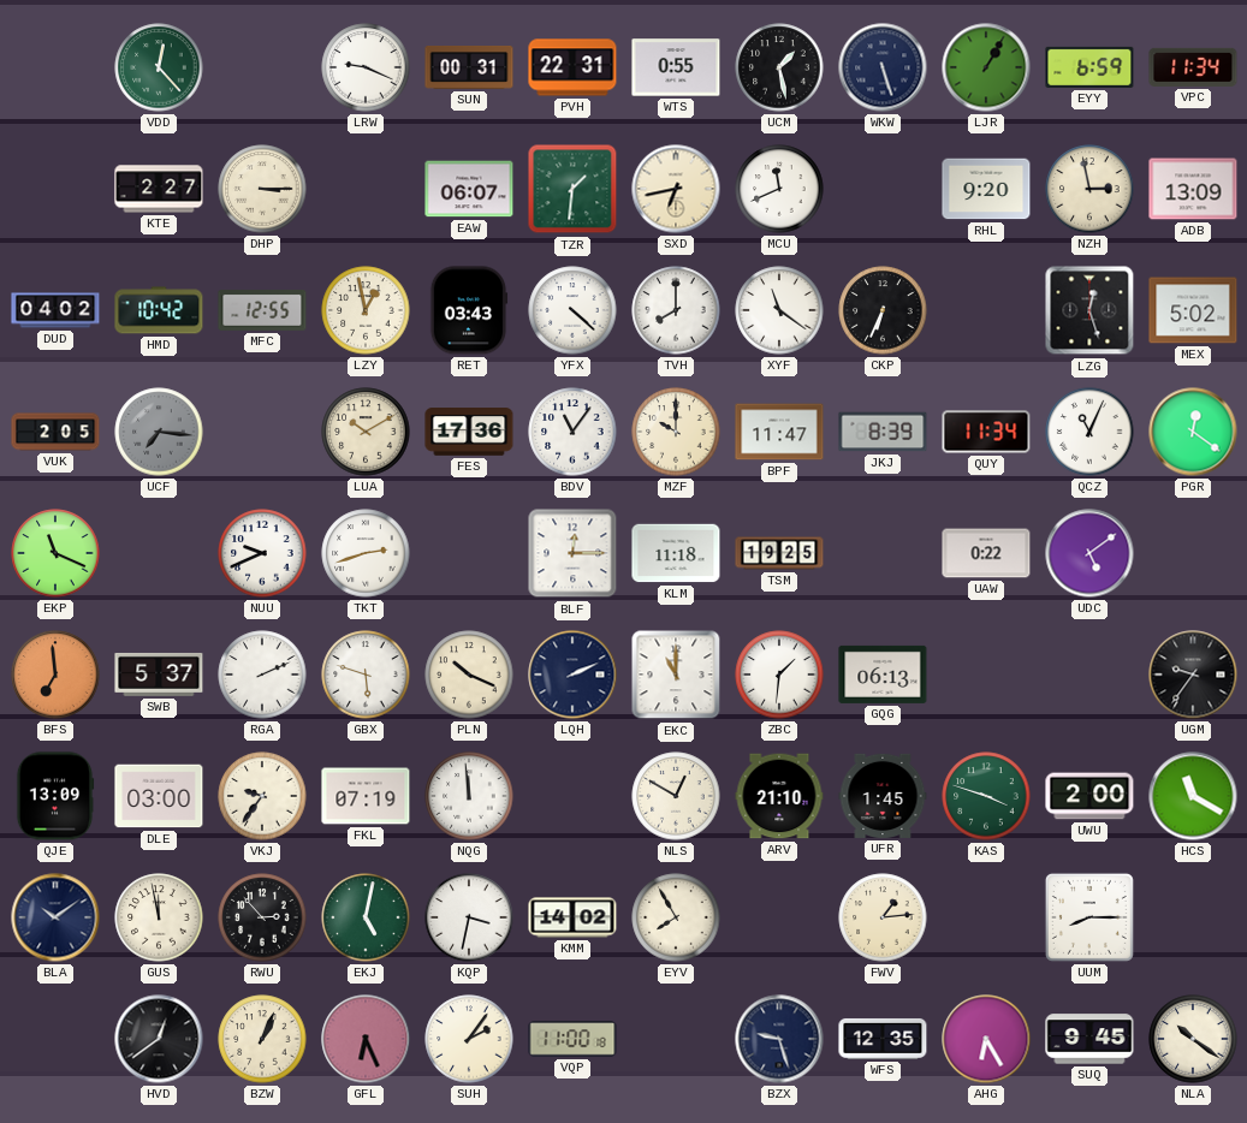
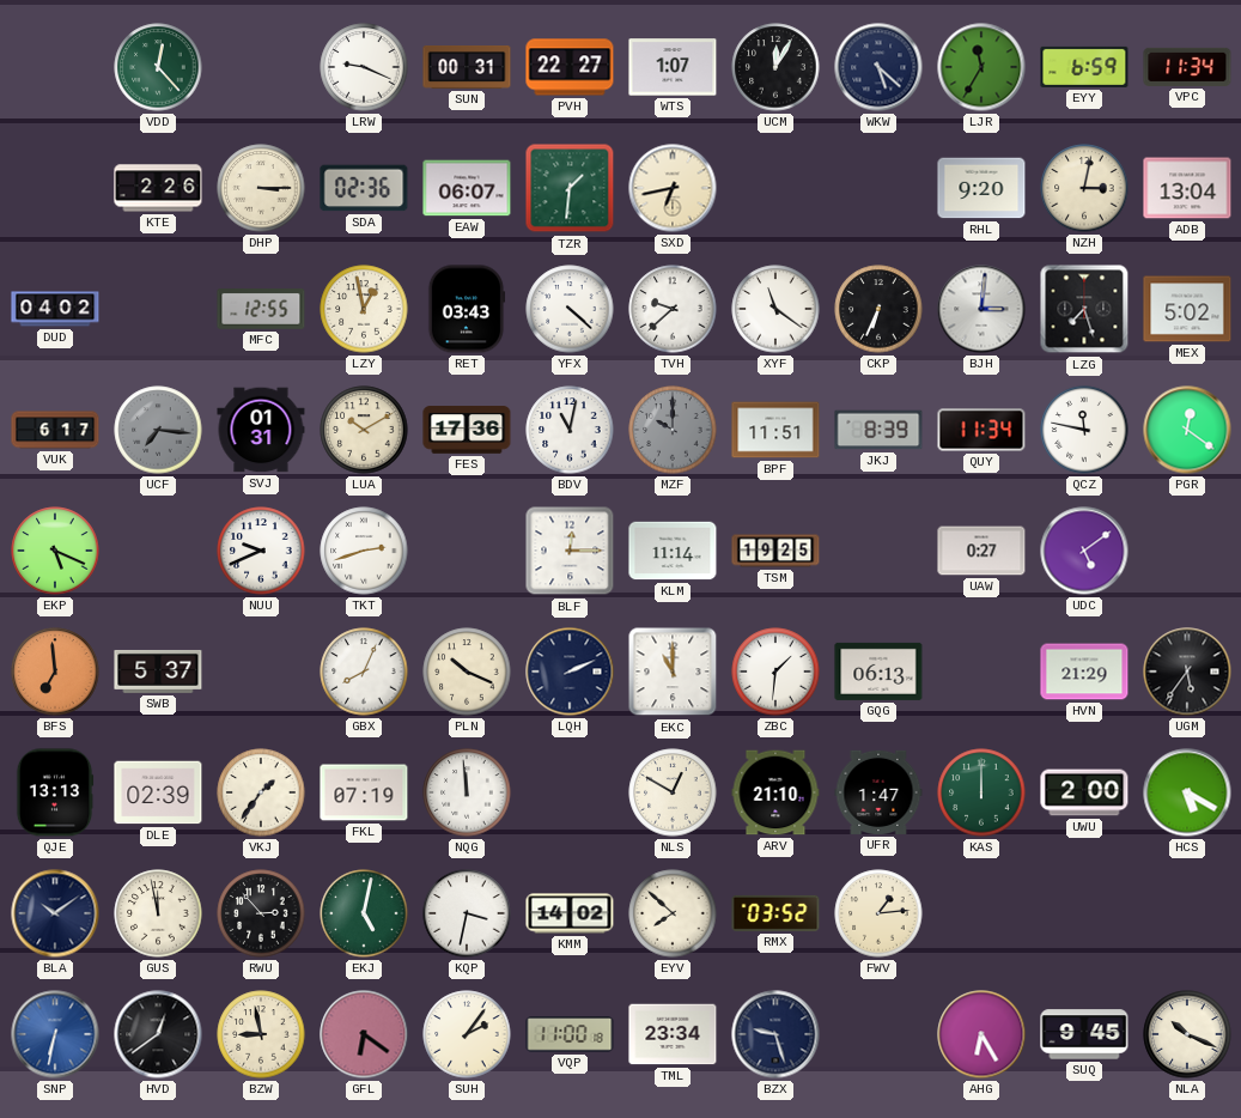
PVH: 22:31 -> 22:27 (570, 67)
WTS: 0:55 -> 1:07 (673, 67)
UCM: 1:28 -> 12:05 (775, 67)
WKW: 5:27 -> 5:22 (878, 67)
LJR: 1:05 -> 11:35 (981, 67)
KTE: 2:27 -> 2:26 (158, 188)
SDA: none -> 02:36 (364, 188)
MCU: 11:41 -> none (779, 189)
NZH: 2:58 -> 3:02 (1084, 188)
ADB: 13:09 -> 13:04 (1187, 188)
HMD: 10:42 -> none (159, 310)
TVH: 8:00 -> 9:38 (673, 309)
BJH: none -> 3:01 (981, 309)
LZG: 12:27 -> 7:27 (1084, 309)
VUK: 2:05 -> 6:17 (55, 430)
SVJ: none -> 01:31 (261, 430)
BDV: 11:06 -> 11:02 (570, 430)
MZF dial: cream -> grey (673, 430)
BPF: 11:47 -> 11:51 (775, 430)
QCZ: 11:04 -> 11:47 (1084, 430)
EKP: 11:19 -> 5:19 (55, 551)
KLM: 11:18 -> 11:14 (673, 551)
UAW: 0:22 -> 0:27 (981, 551)
RGA: 2:11 -> none (262, 675)
GBX: 5:48 -> 8:04 (364, 672)
HVN: none -> 21:29 (1084, 672)
UGM: 9:36 -> 5:36 (1187, 672)
QJE: 13:09 -> 13:13 (55, 792)
DLE: 03:00 -> 02:39 (158, 792)
VKJ: 9:36 -> 1:36 (261, 792)
UFR: 1:45 -> 1:47 (878, 792)
KAS: 3:48 -> 12:00 (981, 792)
HCS: 11:20 -> 5:20 (1187, 792)
EYV: 7:55 -> 7:52 (673, 913)
RMX: none -> 03:52 (775, 913)
UUM: 8:15 -> none (1089, 917)
SNP: none -> 6:32 (55, 1034)
BZW: 1:04 -> 8:58 (261, 1034)
GFL: 6:26 -> 6:21 (364, 1034)
TML: none -> 23:34 (673, 1034)
WFS: 12:35 -> none (883, 1039)
NLA: 10:21 -> 10:19 (1187, 1034)
